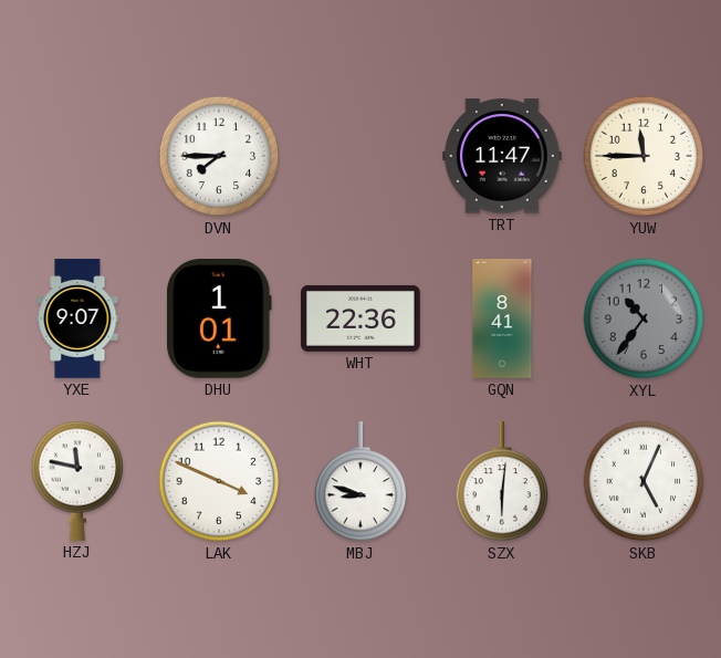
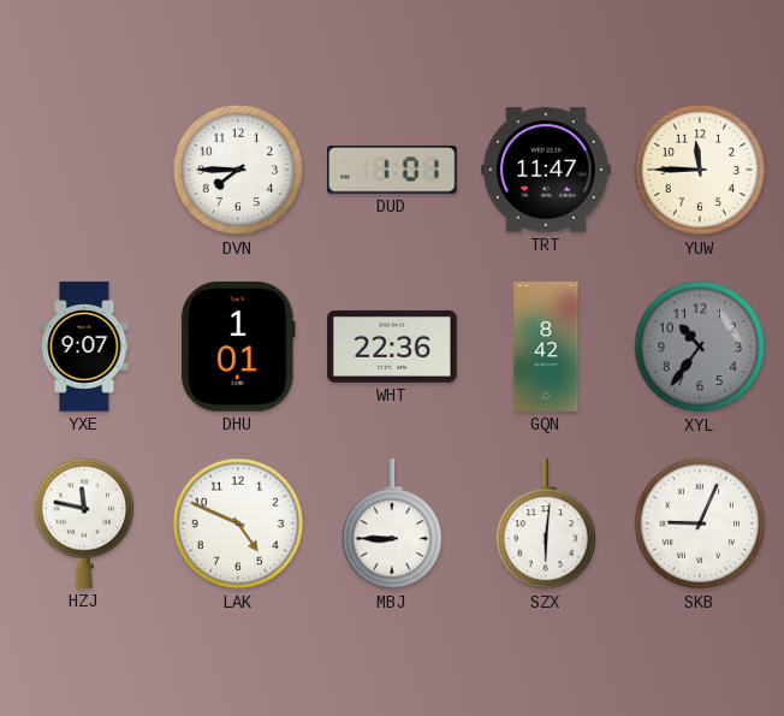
DUD: none -> 1:01 (393, 171)
GQN: 8:41 -> 8:42 (546, 347)
LAK: 3:49 -> 4:49 (238, 523)
MBJ: 8:48 -> 8:45 (392, 525)
SKB: 5:04 -> 9:04 (700, 523)
